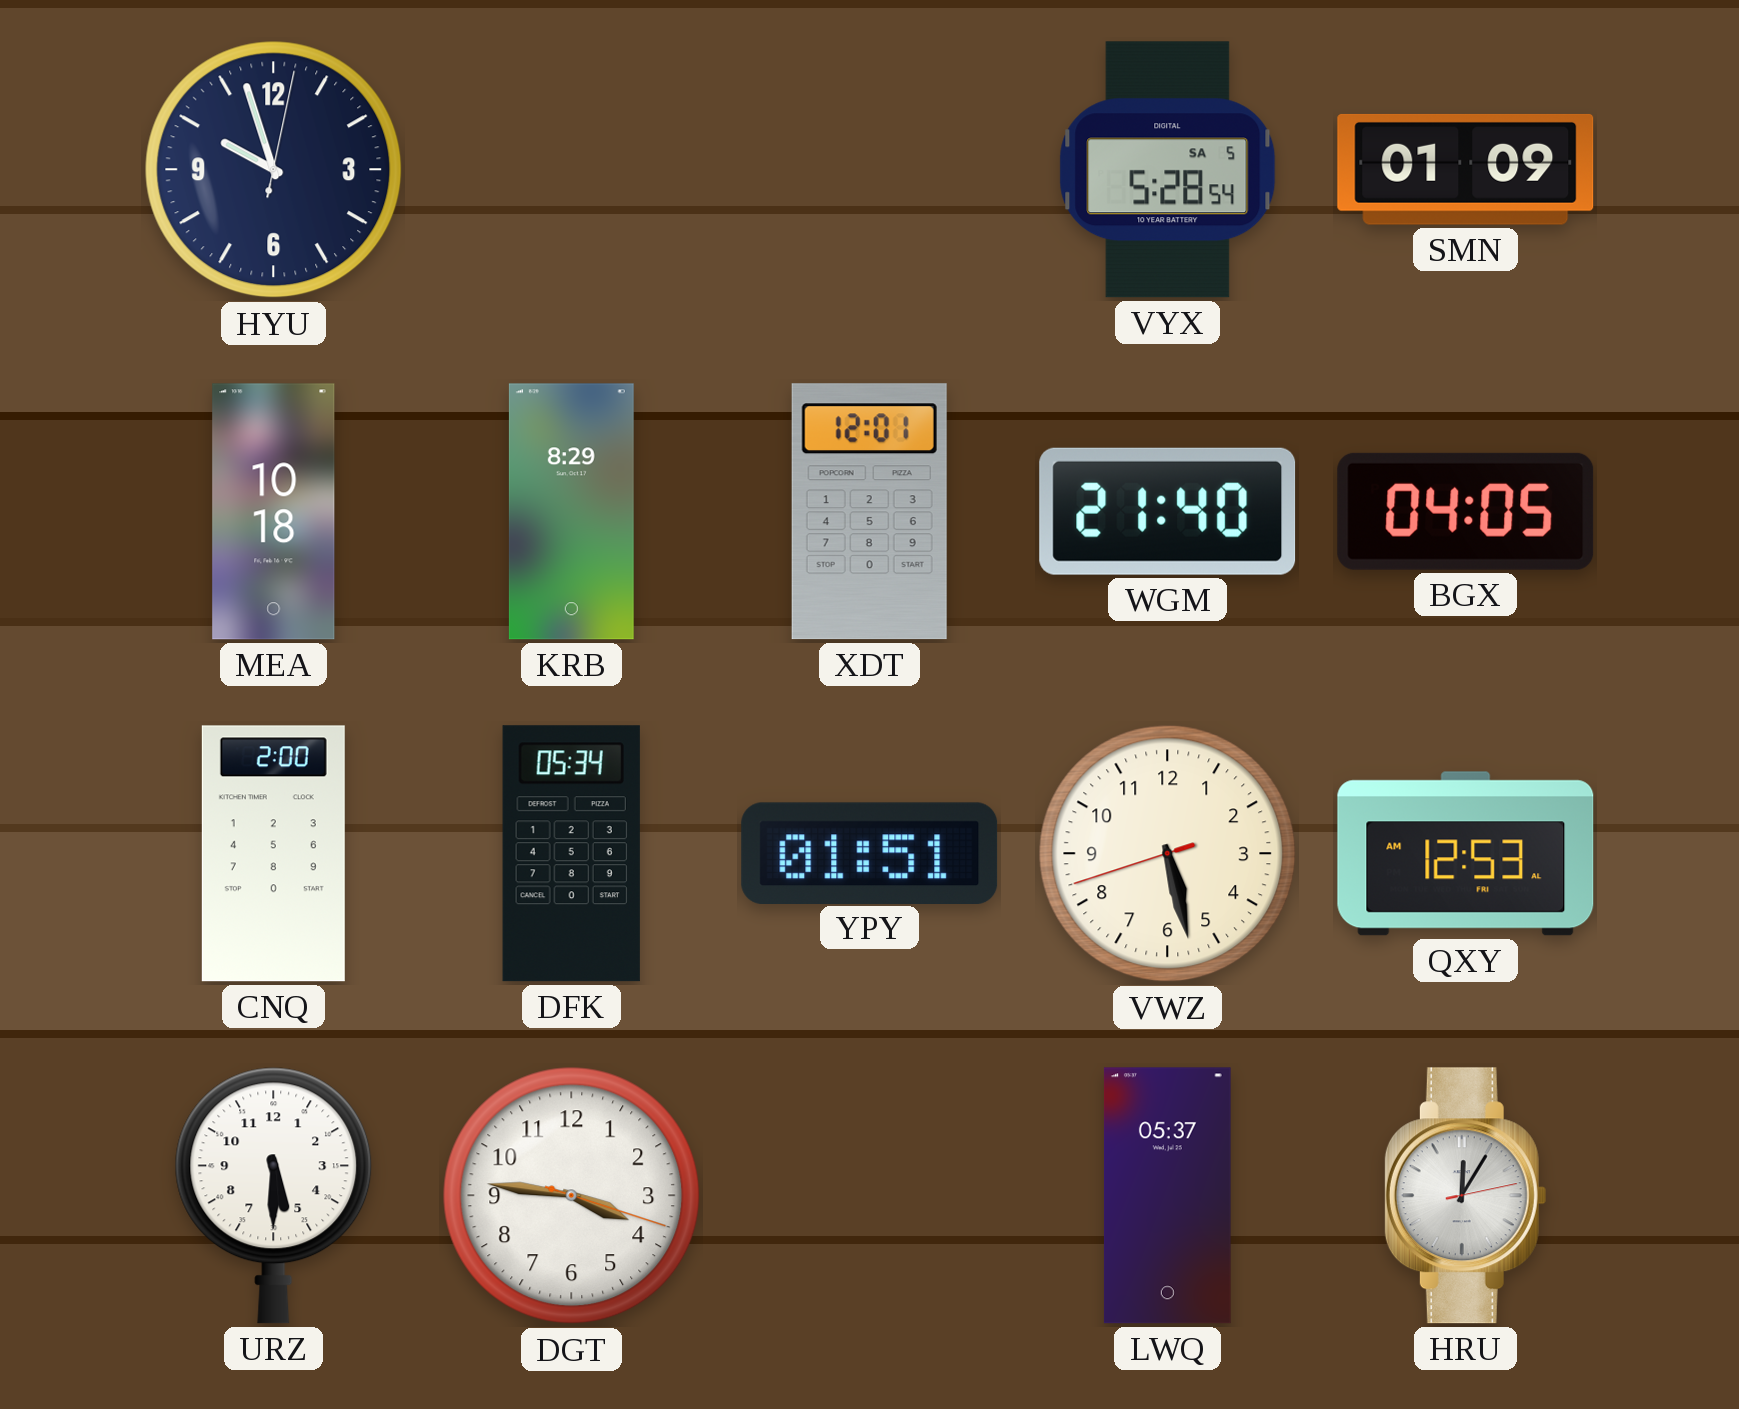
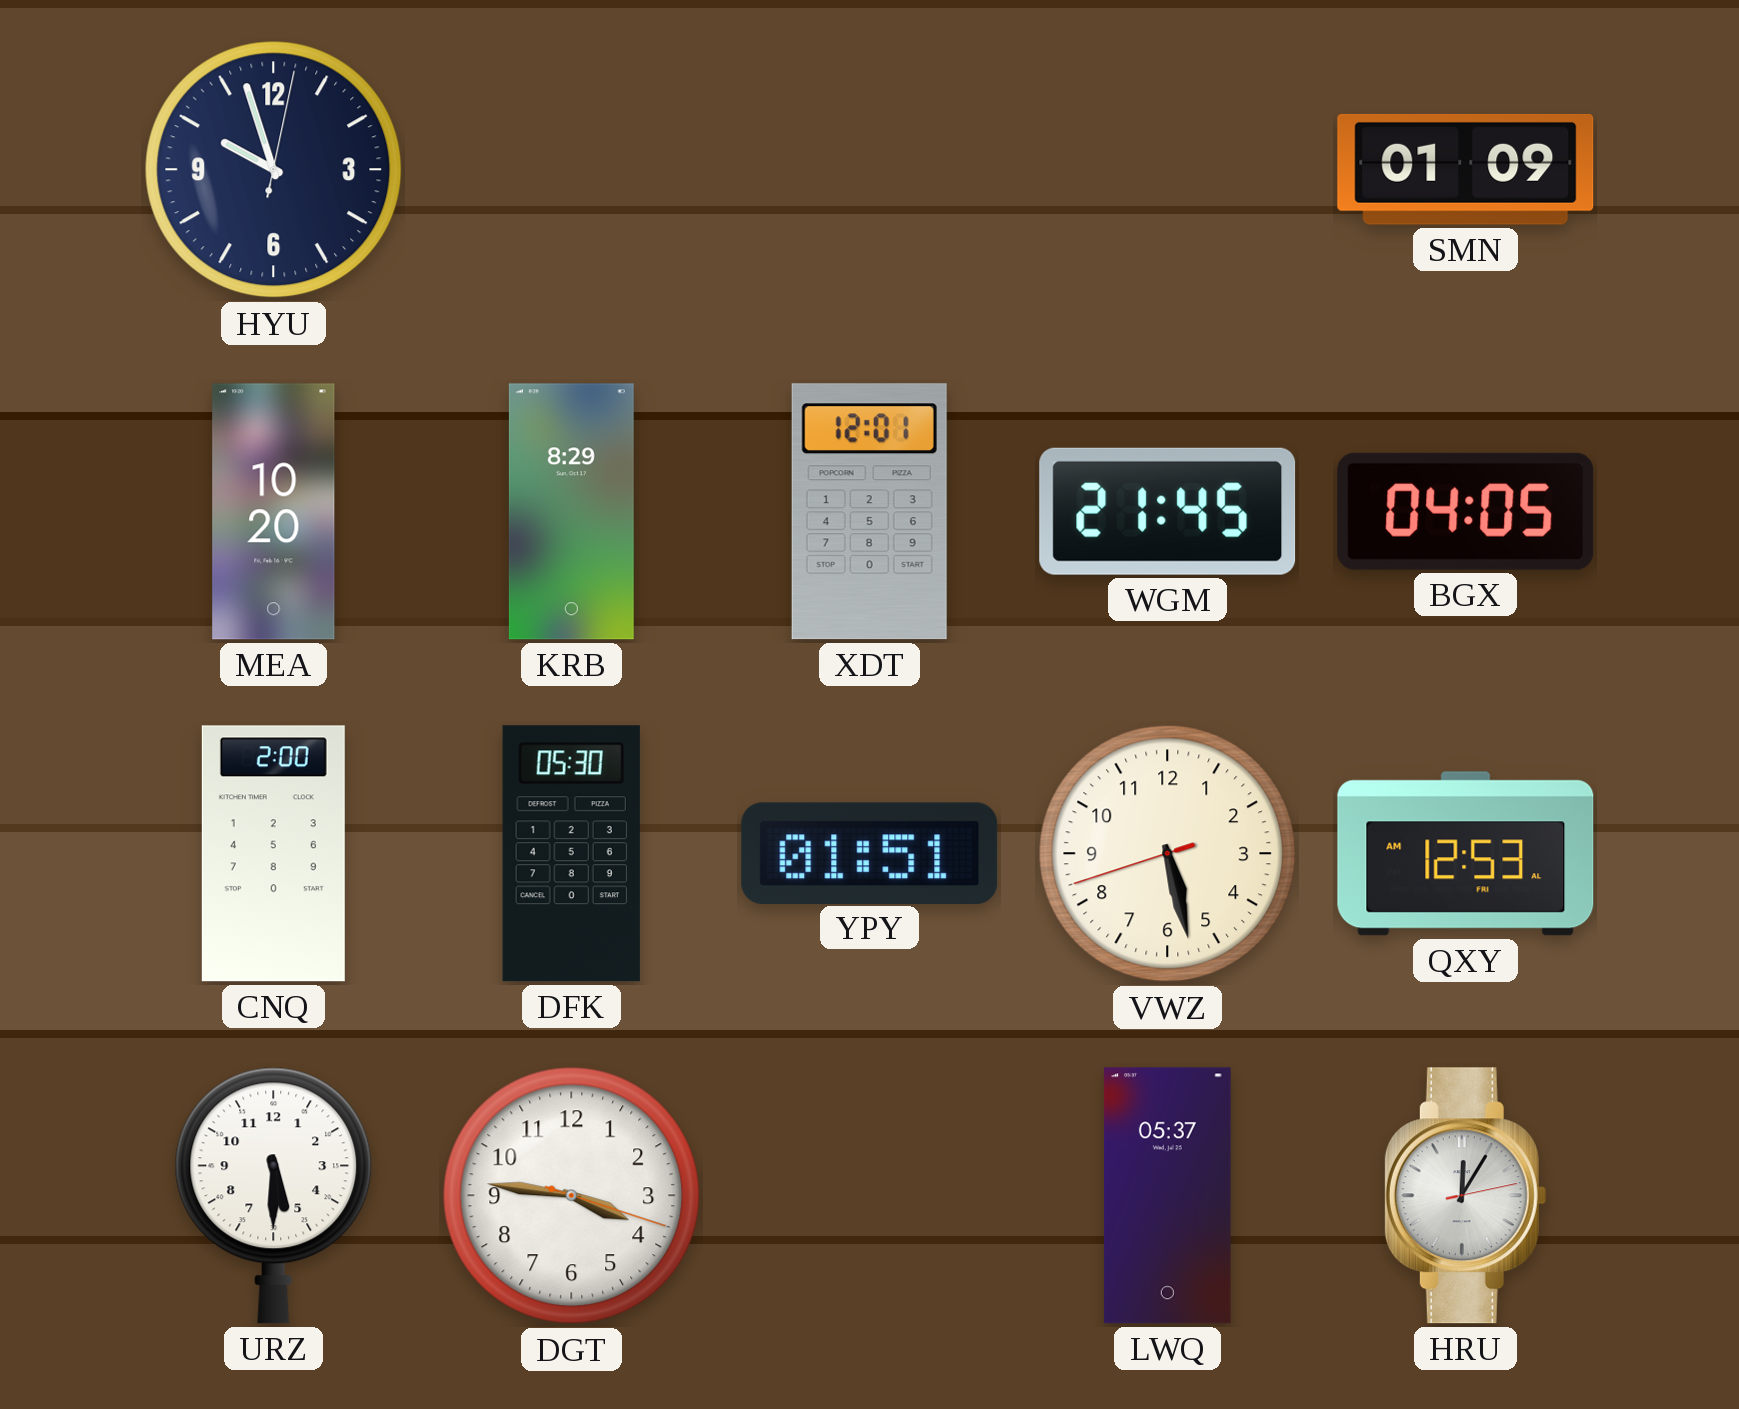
VYX: 5:28 -> none (1168, 170)
MEA: 10:18 -> 10:20 (274, 512)
WGM: 21:40 -> 21:45 (1168, 511)
DFK: 05:34 -> 05:30 (571, 854)
